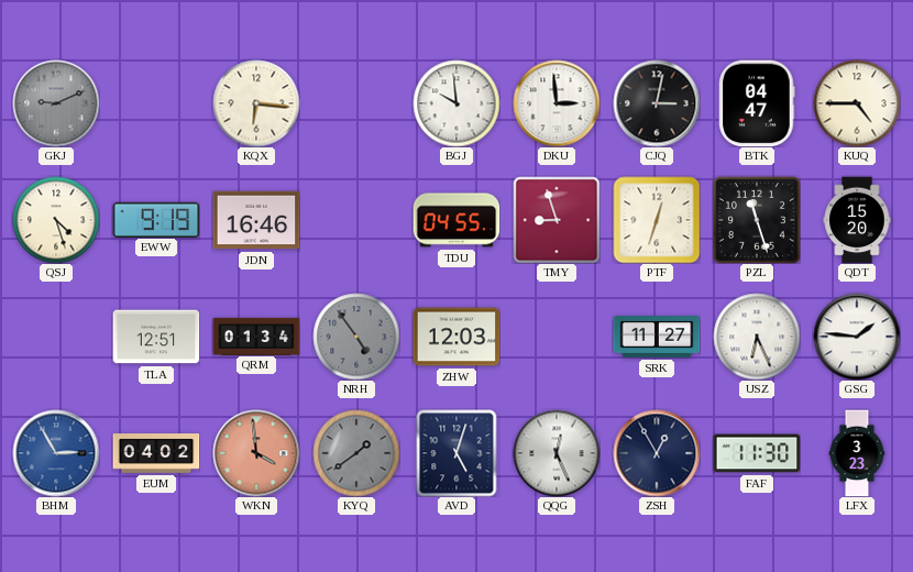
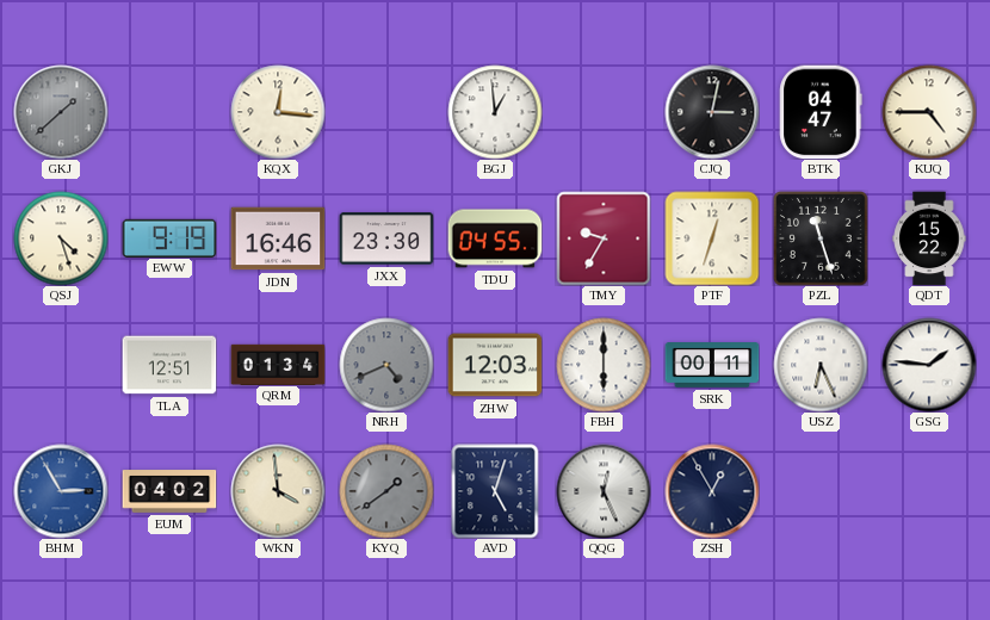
GKJ: 9:11 -> 1:38 (61, 112)
KQX: 6:16 -> 12:16 (278, 112)
BGJ: 9:59 -> 12:59 (495, 112)
DKU: 2:59 -> none (557, 103)
JXX: none -> 23:30 (386, 238)
TMY: 8:57 -> 9:35 (604, 238)
QDT: 15:20 -> 15:22 (929, 238)
NRH: 4:54 -> 4:41 (386, 365)
FBH: none -> 6:00 (604, 365)
SRK: 11:27 -> 00:11 (712, 366)
WKN dial: salmon -> cream (278, 491)
FAF: 11:30 -> none (757, 453)
LFX: 3:23 -> none (857, 453)
